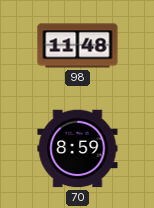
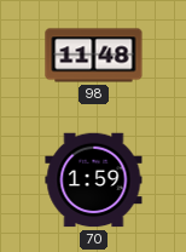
70: 8:59 -> 1:59 (94, 181)
